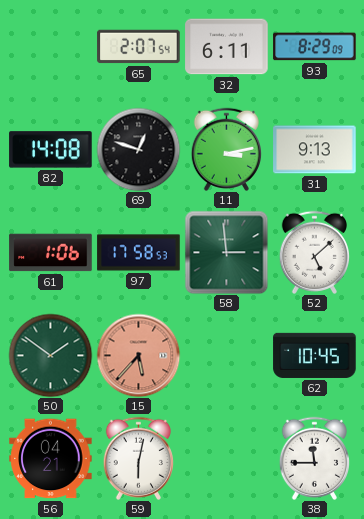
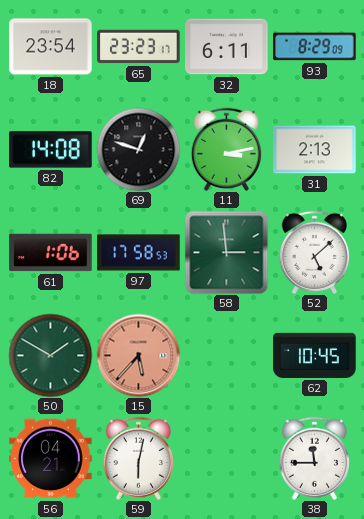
18: none -> 23:54 (51, 47)
65: 2:07 -> 23:23 (139, 47)
31: 9:13 -> 2:13 (315, 150)
50: 1:51 -> 1:50 (50, 355)
